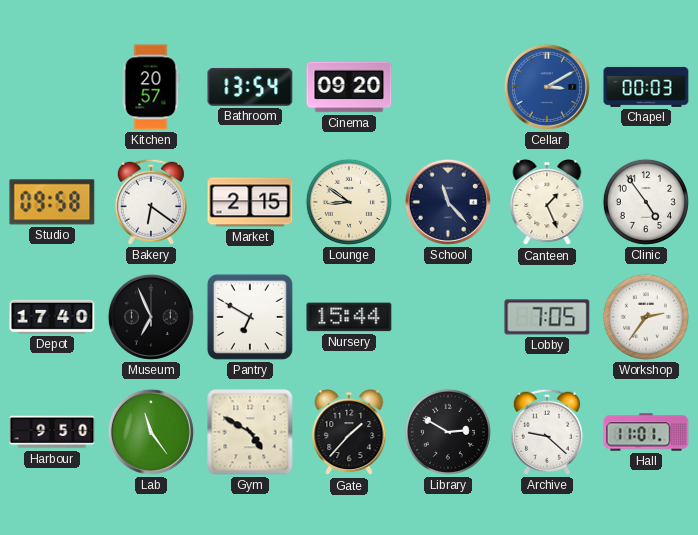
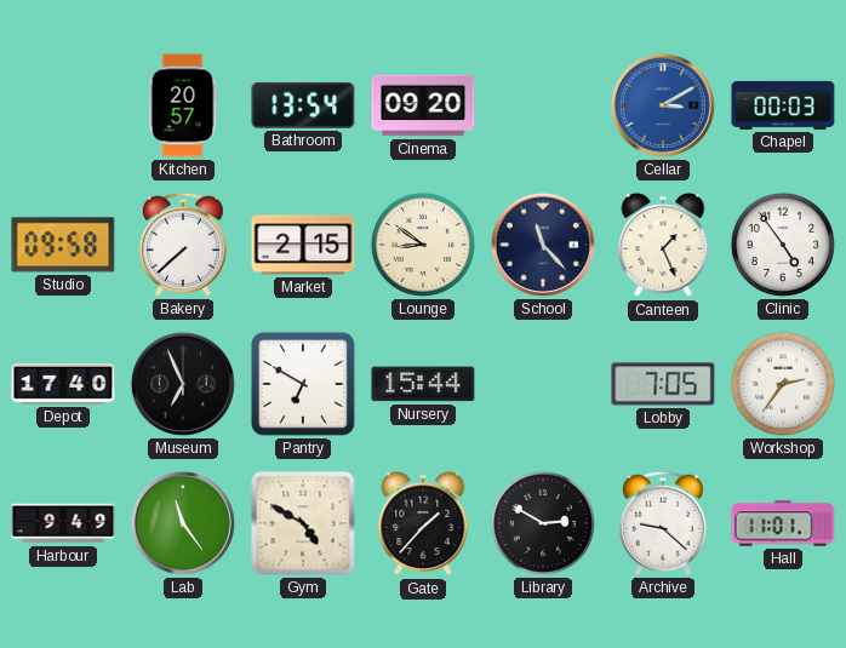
Bakery: 6:21 -> 7:38 (183, 245)
Harbour: 9:50 -> 9:49 (63, 523)
